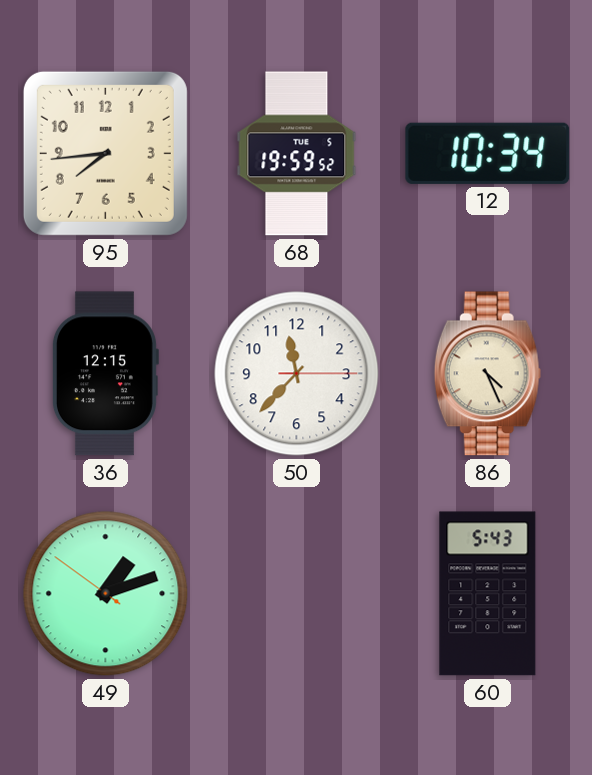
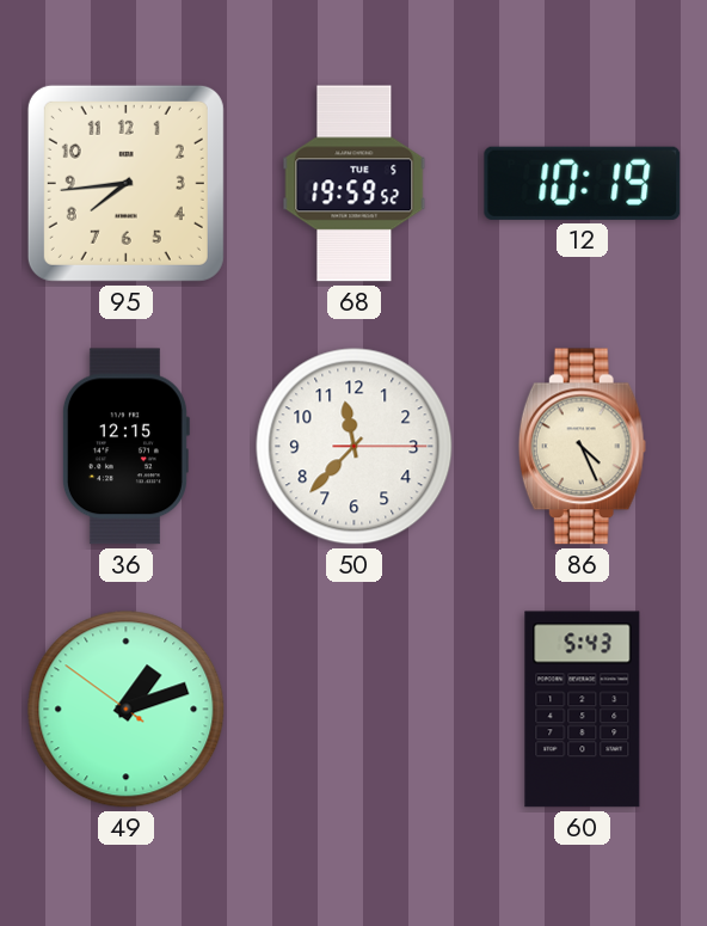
12: 10:34 -> 10:19 (583, 183)
